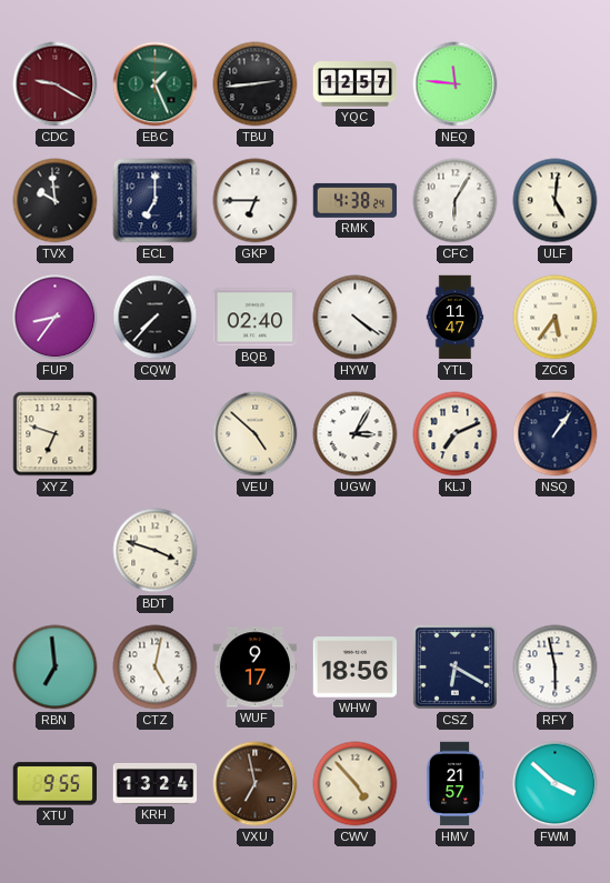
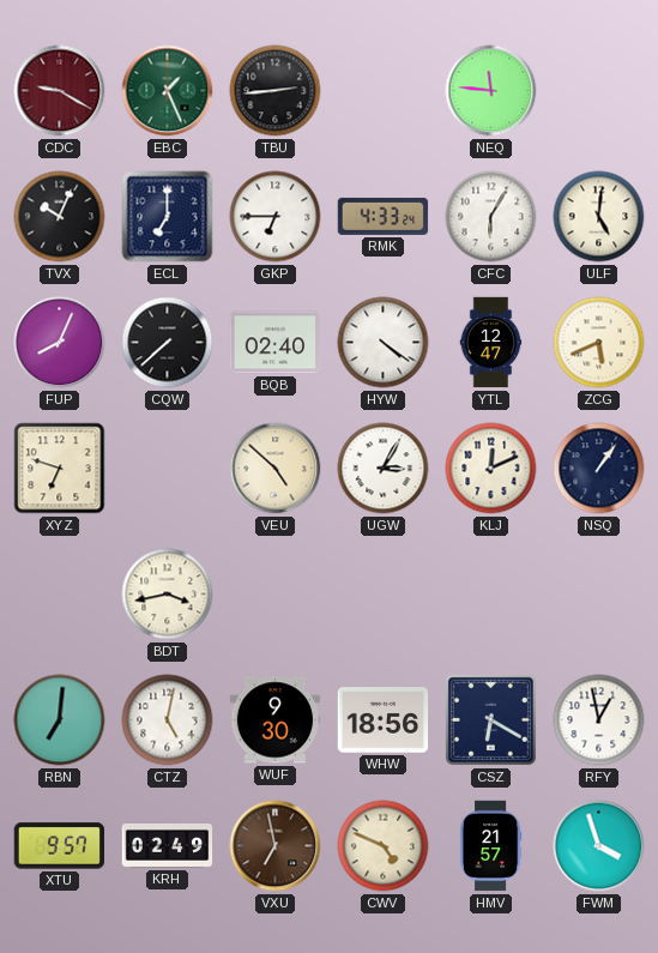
YQC: 12:57 -> none (356, 84)
TVX: 9:59 -> 10:04 (60, 217)
RMK: 4:38 -> 4:33 (384, 216)
FUP: 8:36 -> 8:04 (60, 343)
CQW: 7:37 -> 7:38 (168, 343)
YTL: 11:47 -> 12:47 (491, 343)
ZCG: 5:36 -> 5:41 (599, 343)
KLJ: 7:11 -> 12:11 (491, 469)
BDT: 3:48 -> 3:43 (168, 595)
RBN: 6:59 -> 7:01 (60, 720)
WUF: 9:17 -> 9:30 (276, 720)
RFY: 5:58 -> 12:58 (599, 720)
XTU: 9:55 -> 9:57 (59, 846)
KRH: 13:24 -> 02:49 (168, 845)
CWV: 4:53 -> 4:49 (384, 846)
FWM: 3:52 -> 3:57 (599, 846)
